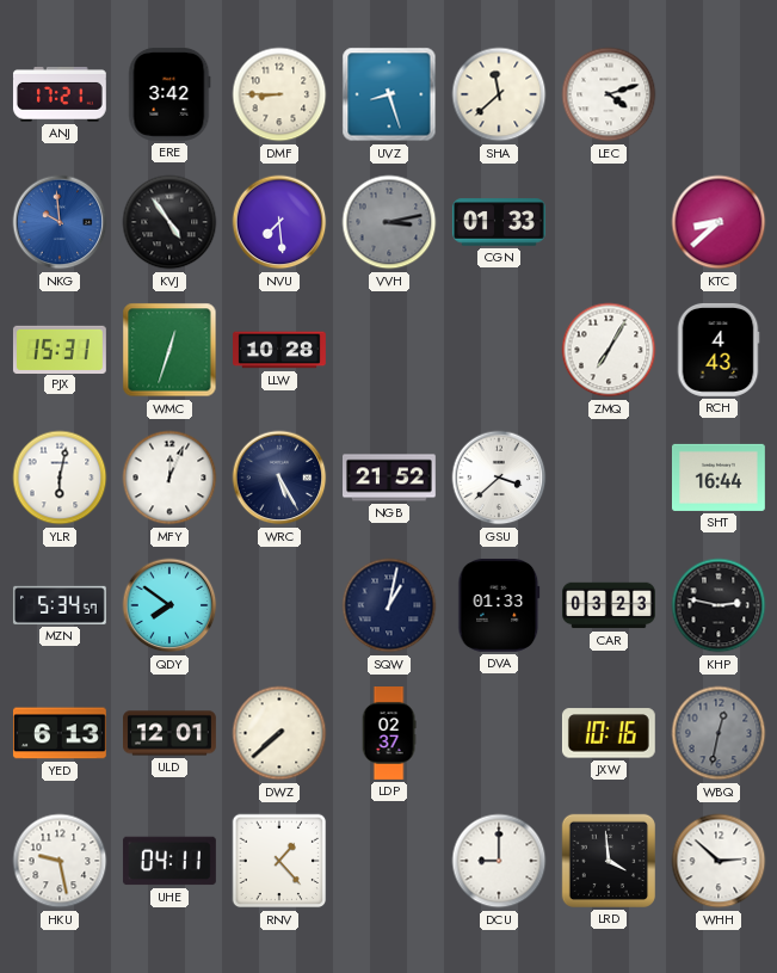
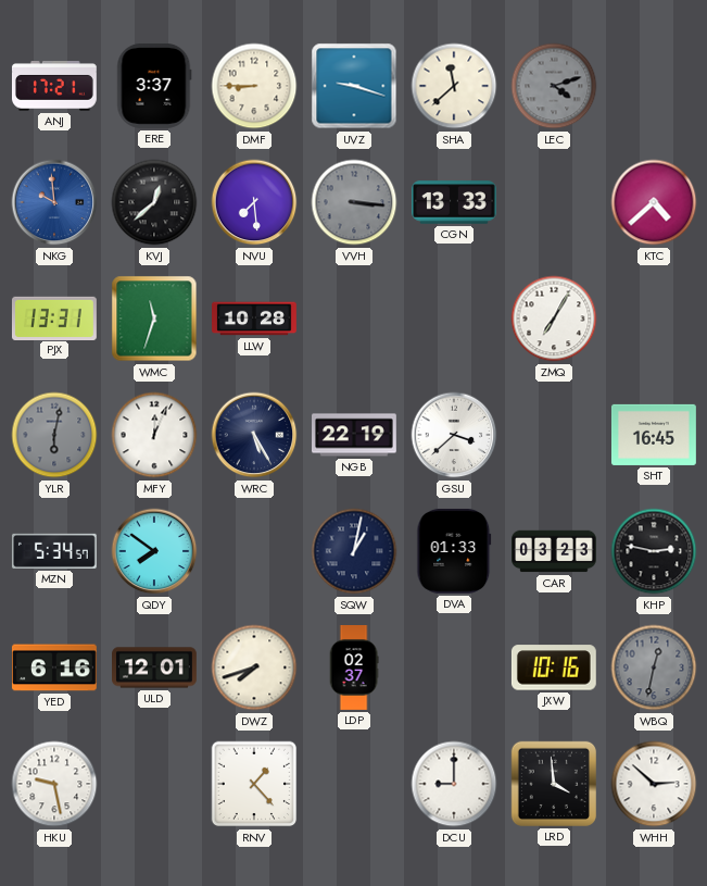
ERE: 3:42 -> 3:37 (154, 86)
UVZ: 8:27 -> 9:18 (354, 86)
LEC dial: white -> grey (554, 86)
KVJ: 4:54 -> 12:38 (154, 202)
VVH: 3:13 -> 3:16 (354, 202)
CGN: 01:33 -> 13:33 (454, 202)
KTC: 8:38 -> 4:38 (654, 202)
PJX: 15:31 -> 13:31 (54, 317)
WMC: 12:33 -> 11:33 (154, 319)
RCH: 4:43 -> none (719, 350)
YLR dial: white -> grey (54, 435)
NGB: 21:52 -> 22:19 (355, 435)
SHT: 16:44 -> 16:45 (654, 435)
YED: 6:13 -> 6:16 (54, 667)
DWZ: 7:38 -> 7:42 (254, 667)
UHE: 04:11 -> none (169, 861)
